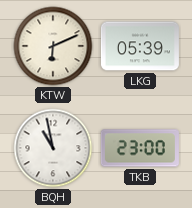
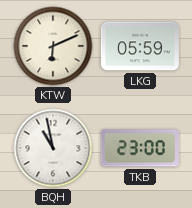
LKG: 05:39 -> 05:59 (140, 46)
